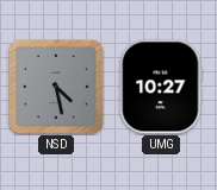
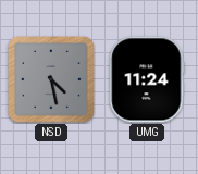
UMG: 10:27 -> 11:24 (147, 79)
